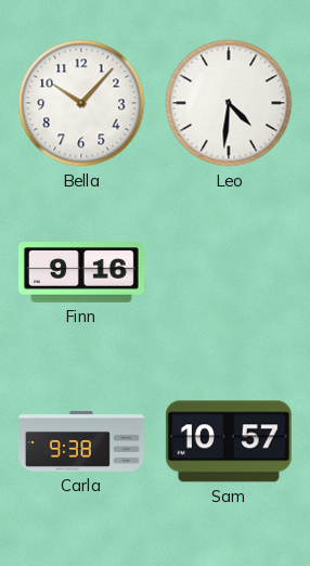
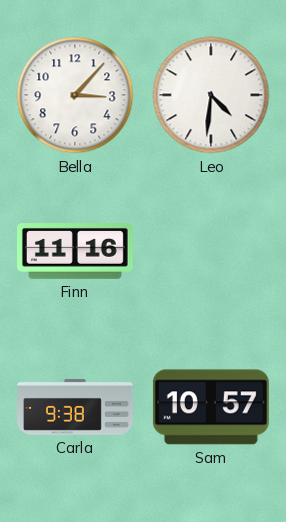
Bella: 10:07 -> 3:07 (75, 95)
Finn: 9:16 -> 11:16 (75, 252)
